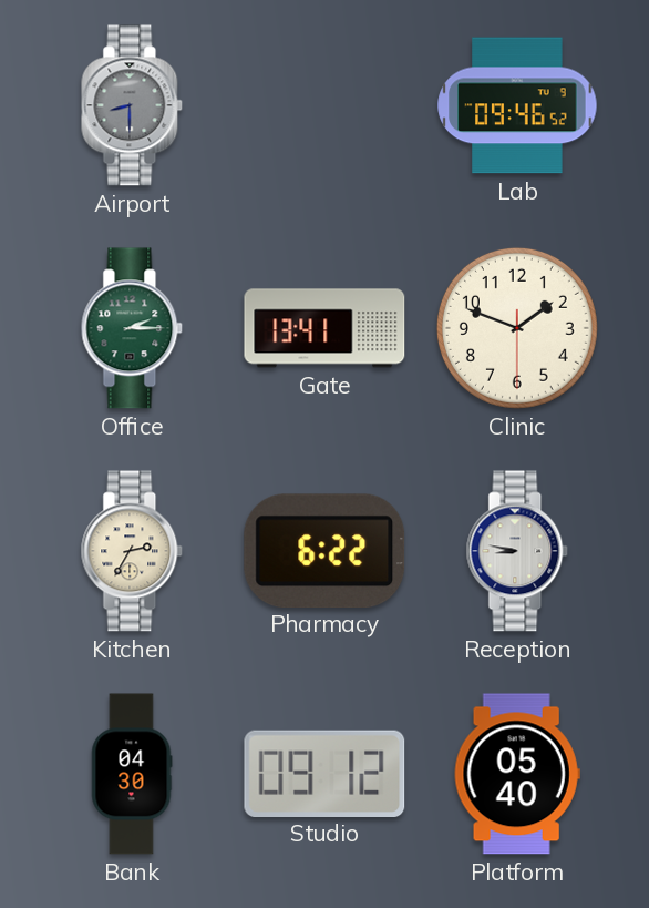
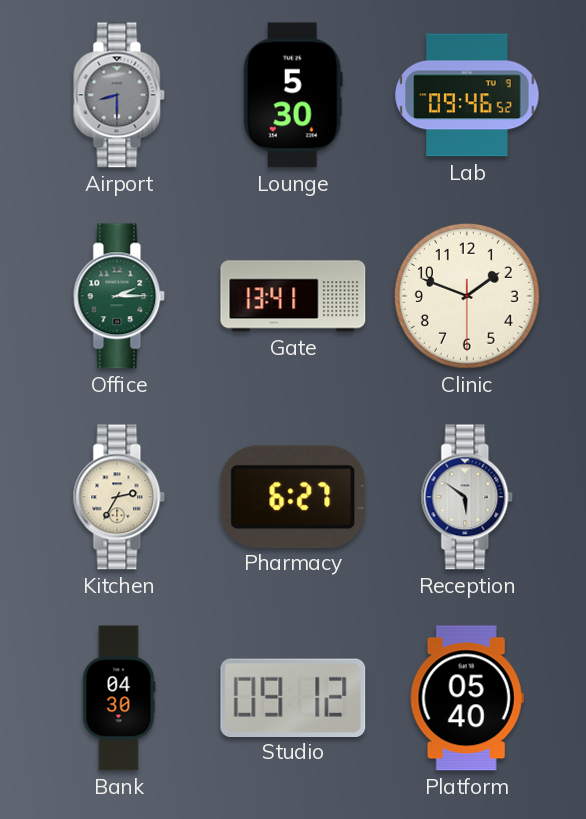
Lounge: none -> 5:30 (293, 95)
Pharmacy: 6:22 -> 6:27 (293, 496)
Reception: 8:47 -> 5:51 (467, 497)
